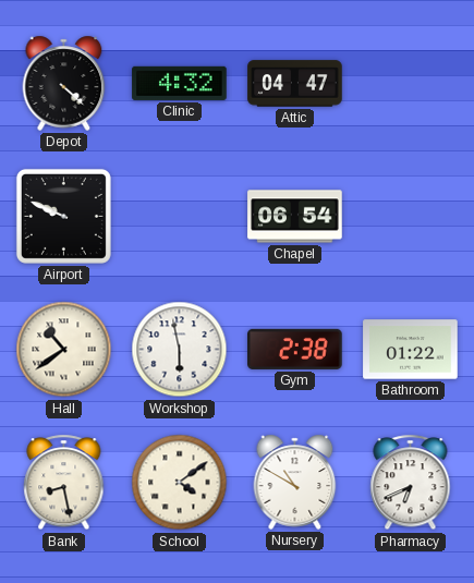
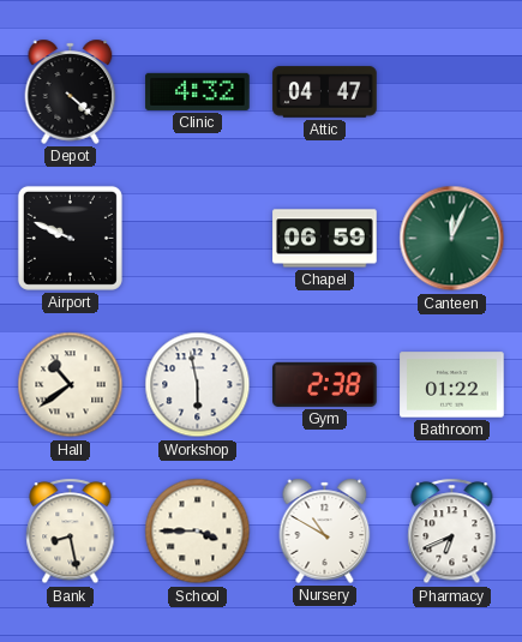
Chapel: 06:54 -> 06:59 (325, 239)
Canteen: none -> 12:04 (452, 239)
School: 4:09 -> 3:45 (198, 532)
